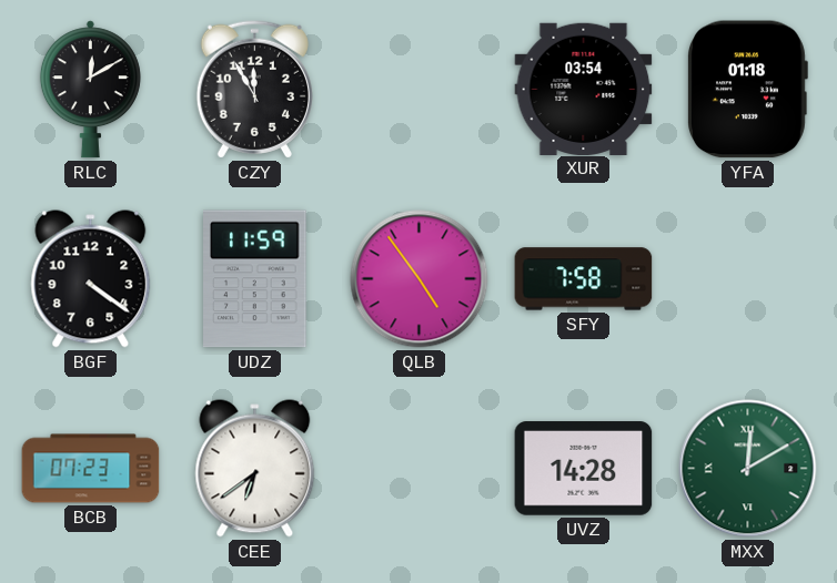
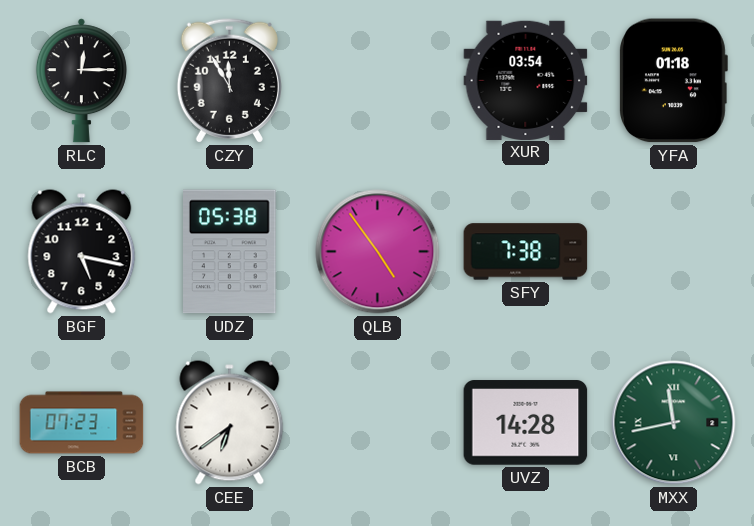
RLC: 12:10 -> 12:15 (81, 81)
BGF: 4:21 -> 5:17 (82, 252)
UDZ: 11:59 -> 05:38 (230, 252)
SFY: 7:58 -> 7:38 (526, 252)
MXX: 12:10 -> 11:43 (674, 423)
